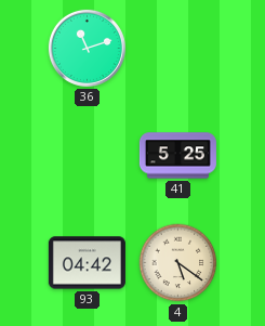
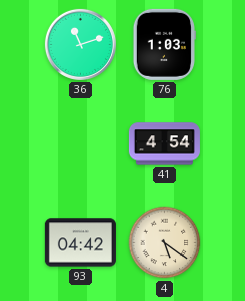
76: none -> 1:03 (164, 44)
41: 5:25 -> 4:54 (164, 144)
